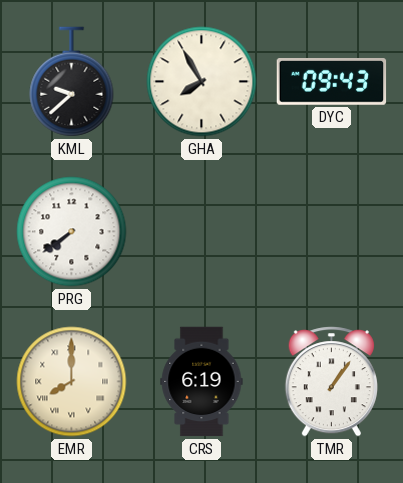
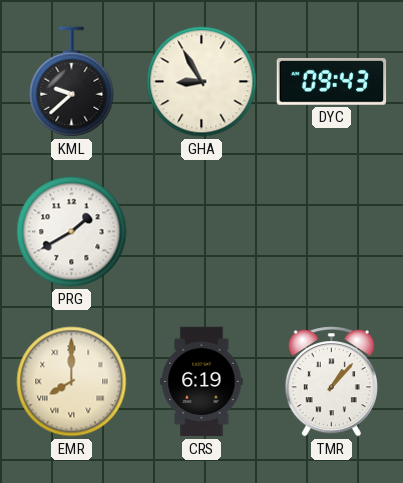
GHA: 7:55 -> 8:55 (202, 82)
PRG: 7:39 -> 1:40 (72, 232)
TMR: 1:06 -> 1:07 (331, 382)
